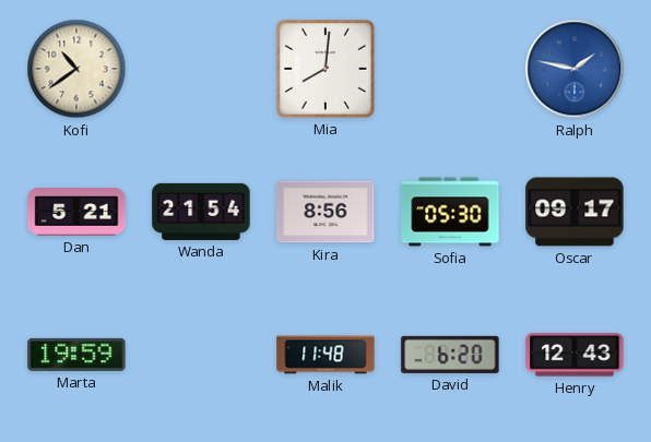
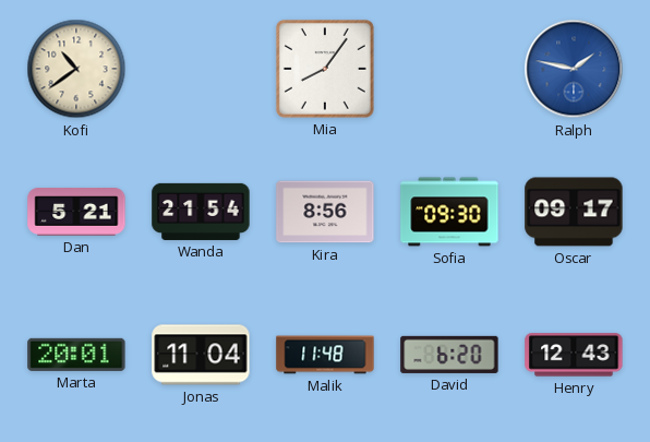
Mia: 8:01 -> 8:06 (325, 69)
Sofia: 05:30 -> 09:30 (449, 212)
Marta: 19:59 -> 20:01 (76, 355)
Jonas: none -> 11:04 (201, 355)
